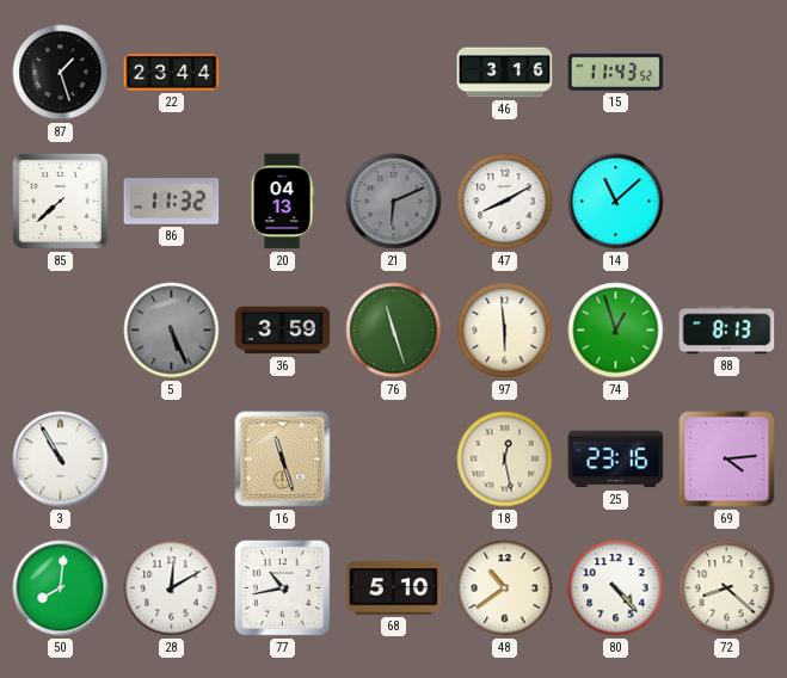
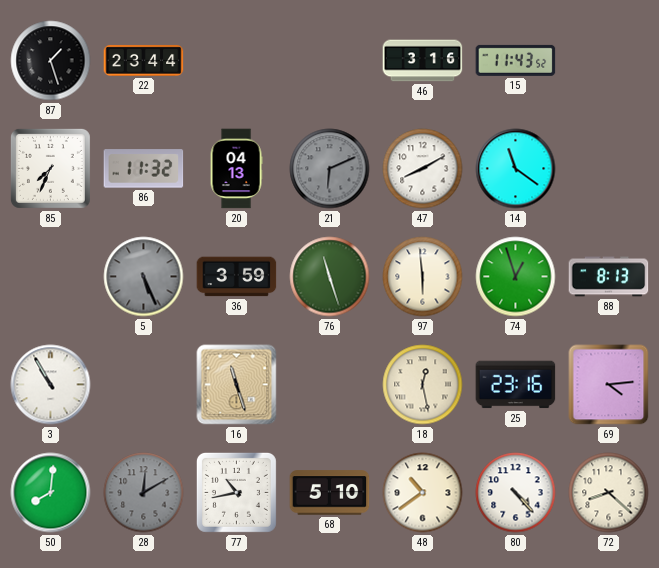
85: 7:38 -> 7:34 (50, 168)
14: 11:08 -> 11:21 (516, 169)
28 dial: white -> grey (144, 493)
